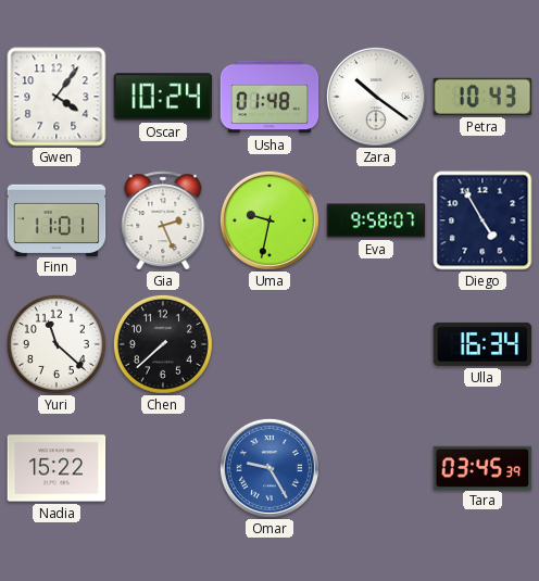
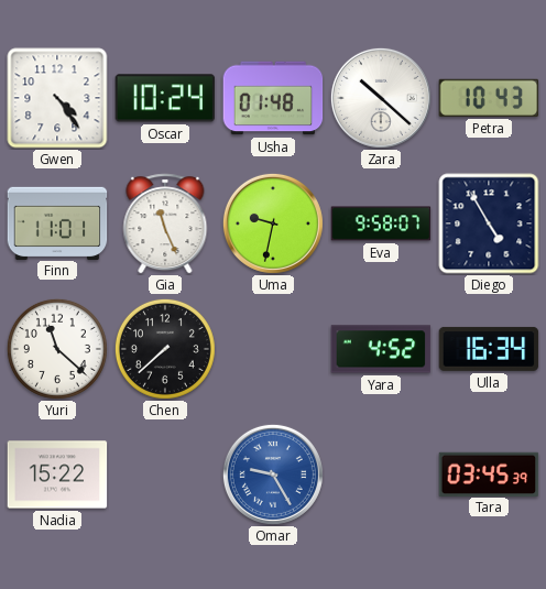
Gwen: 4:06 -> 4:24 (57, 98)
Zara: 10:21 -> 10:22 (381, 98)
Gia: 2:26 -> 11:26 (165, 223)
Yara: none -> 4:52 (381, 349)
